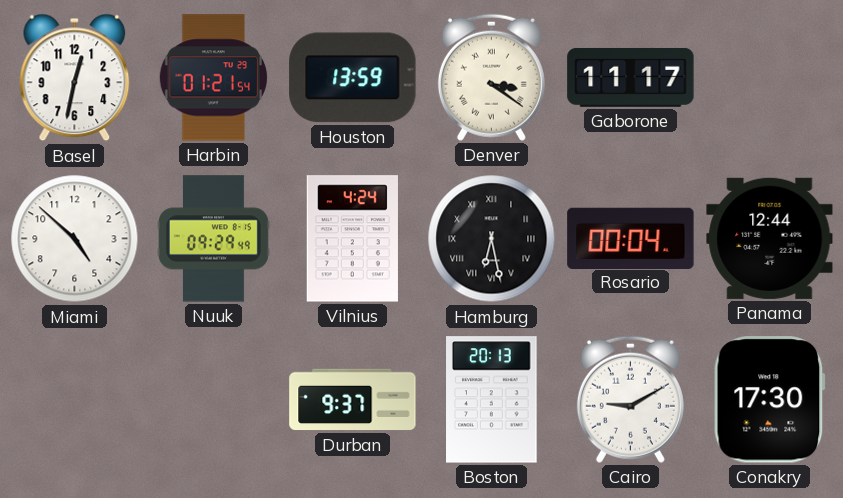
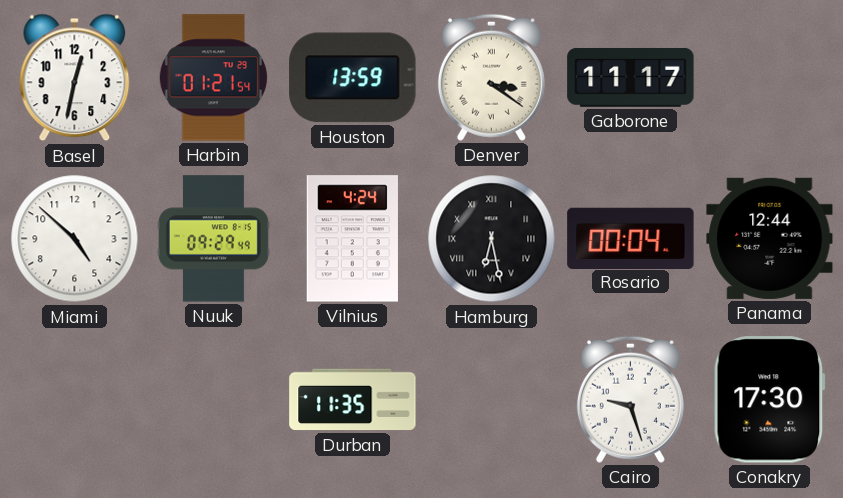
Durban: 9:37 -> 11:35 (353, 400)
Boston: 20:13 -> none (492, 400)
Cairo: 9:10 -> 9:27 (630, 399)
